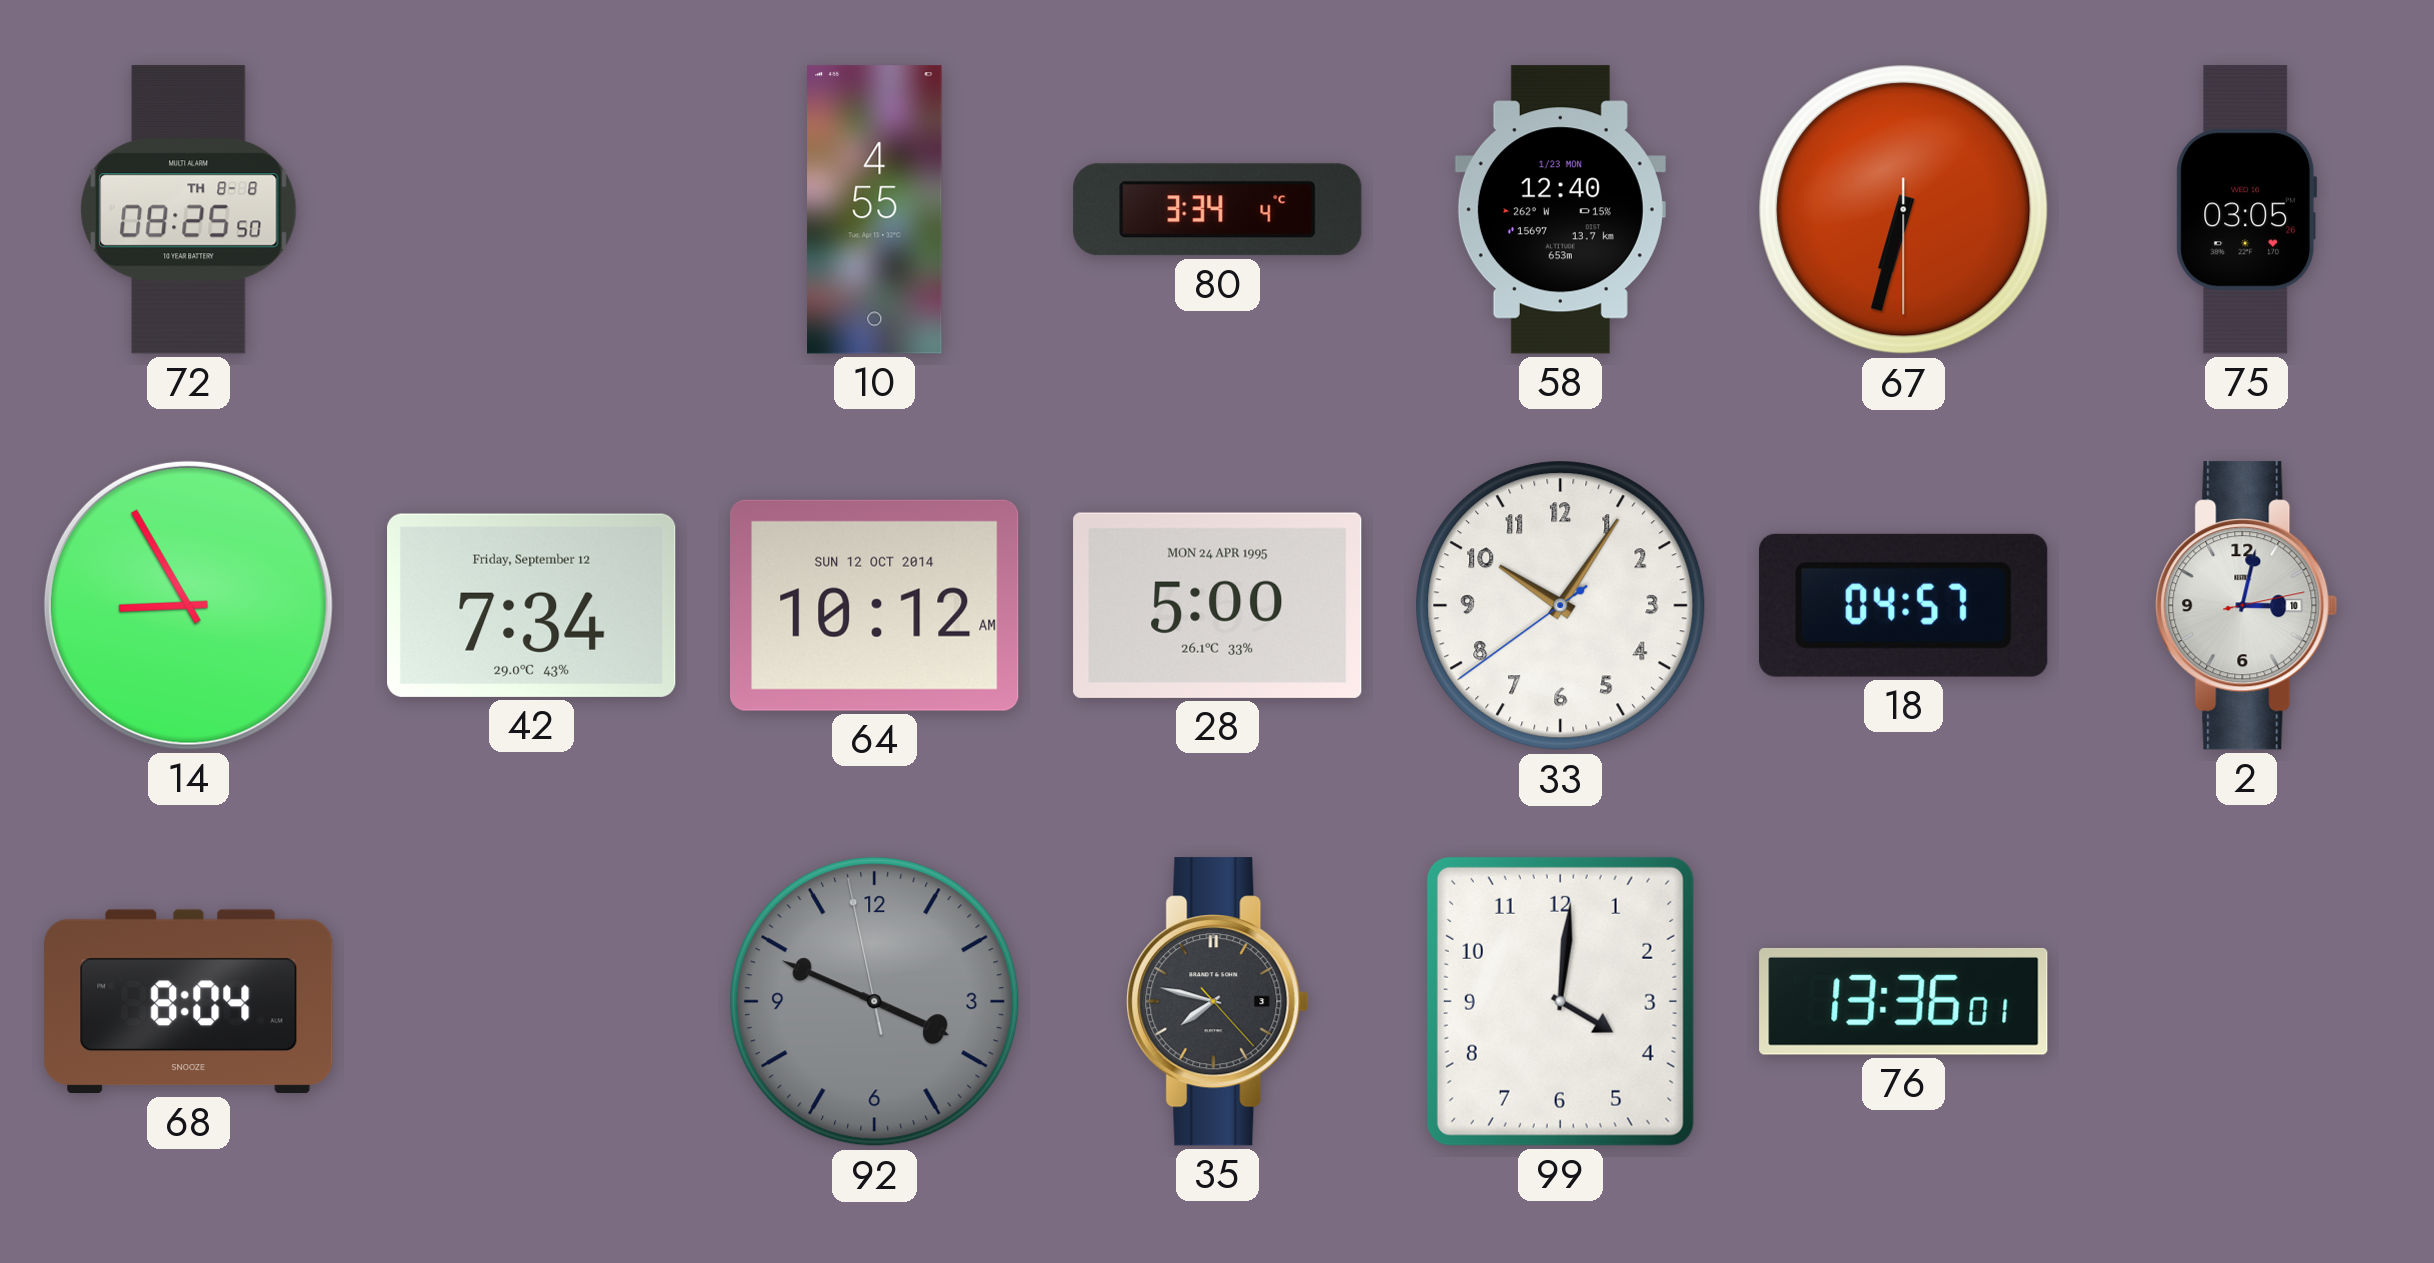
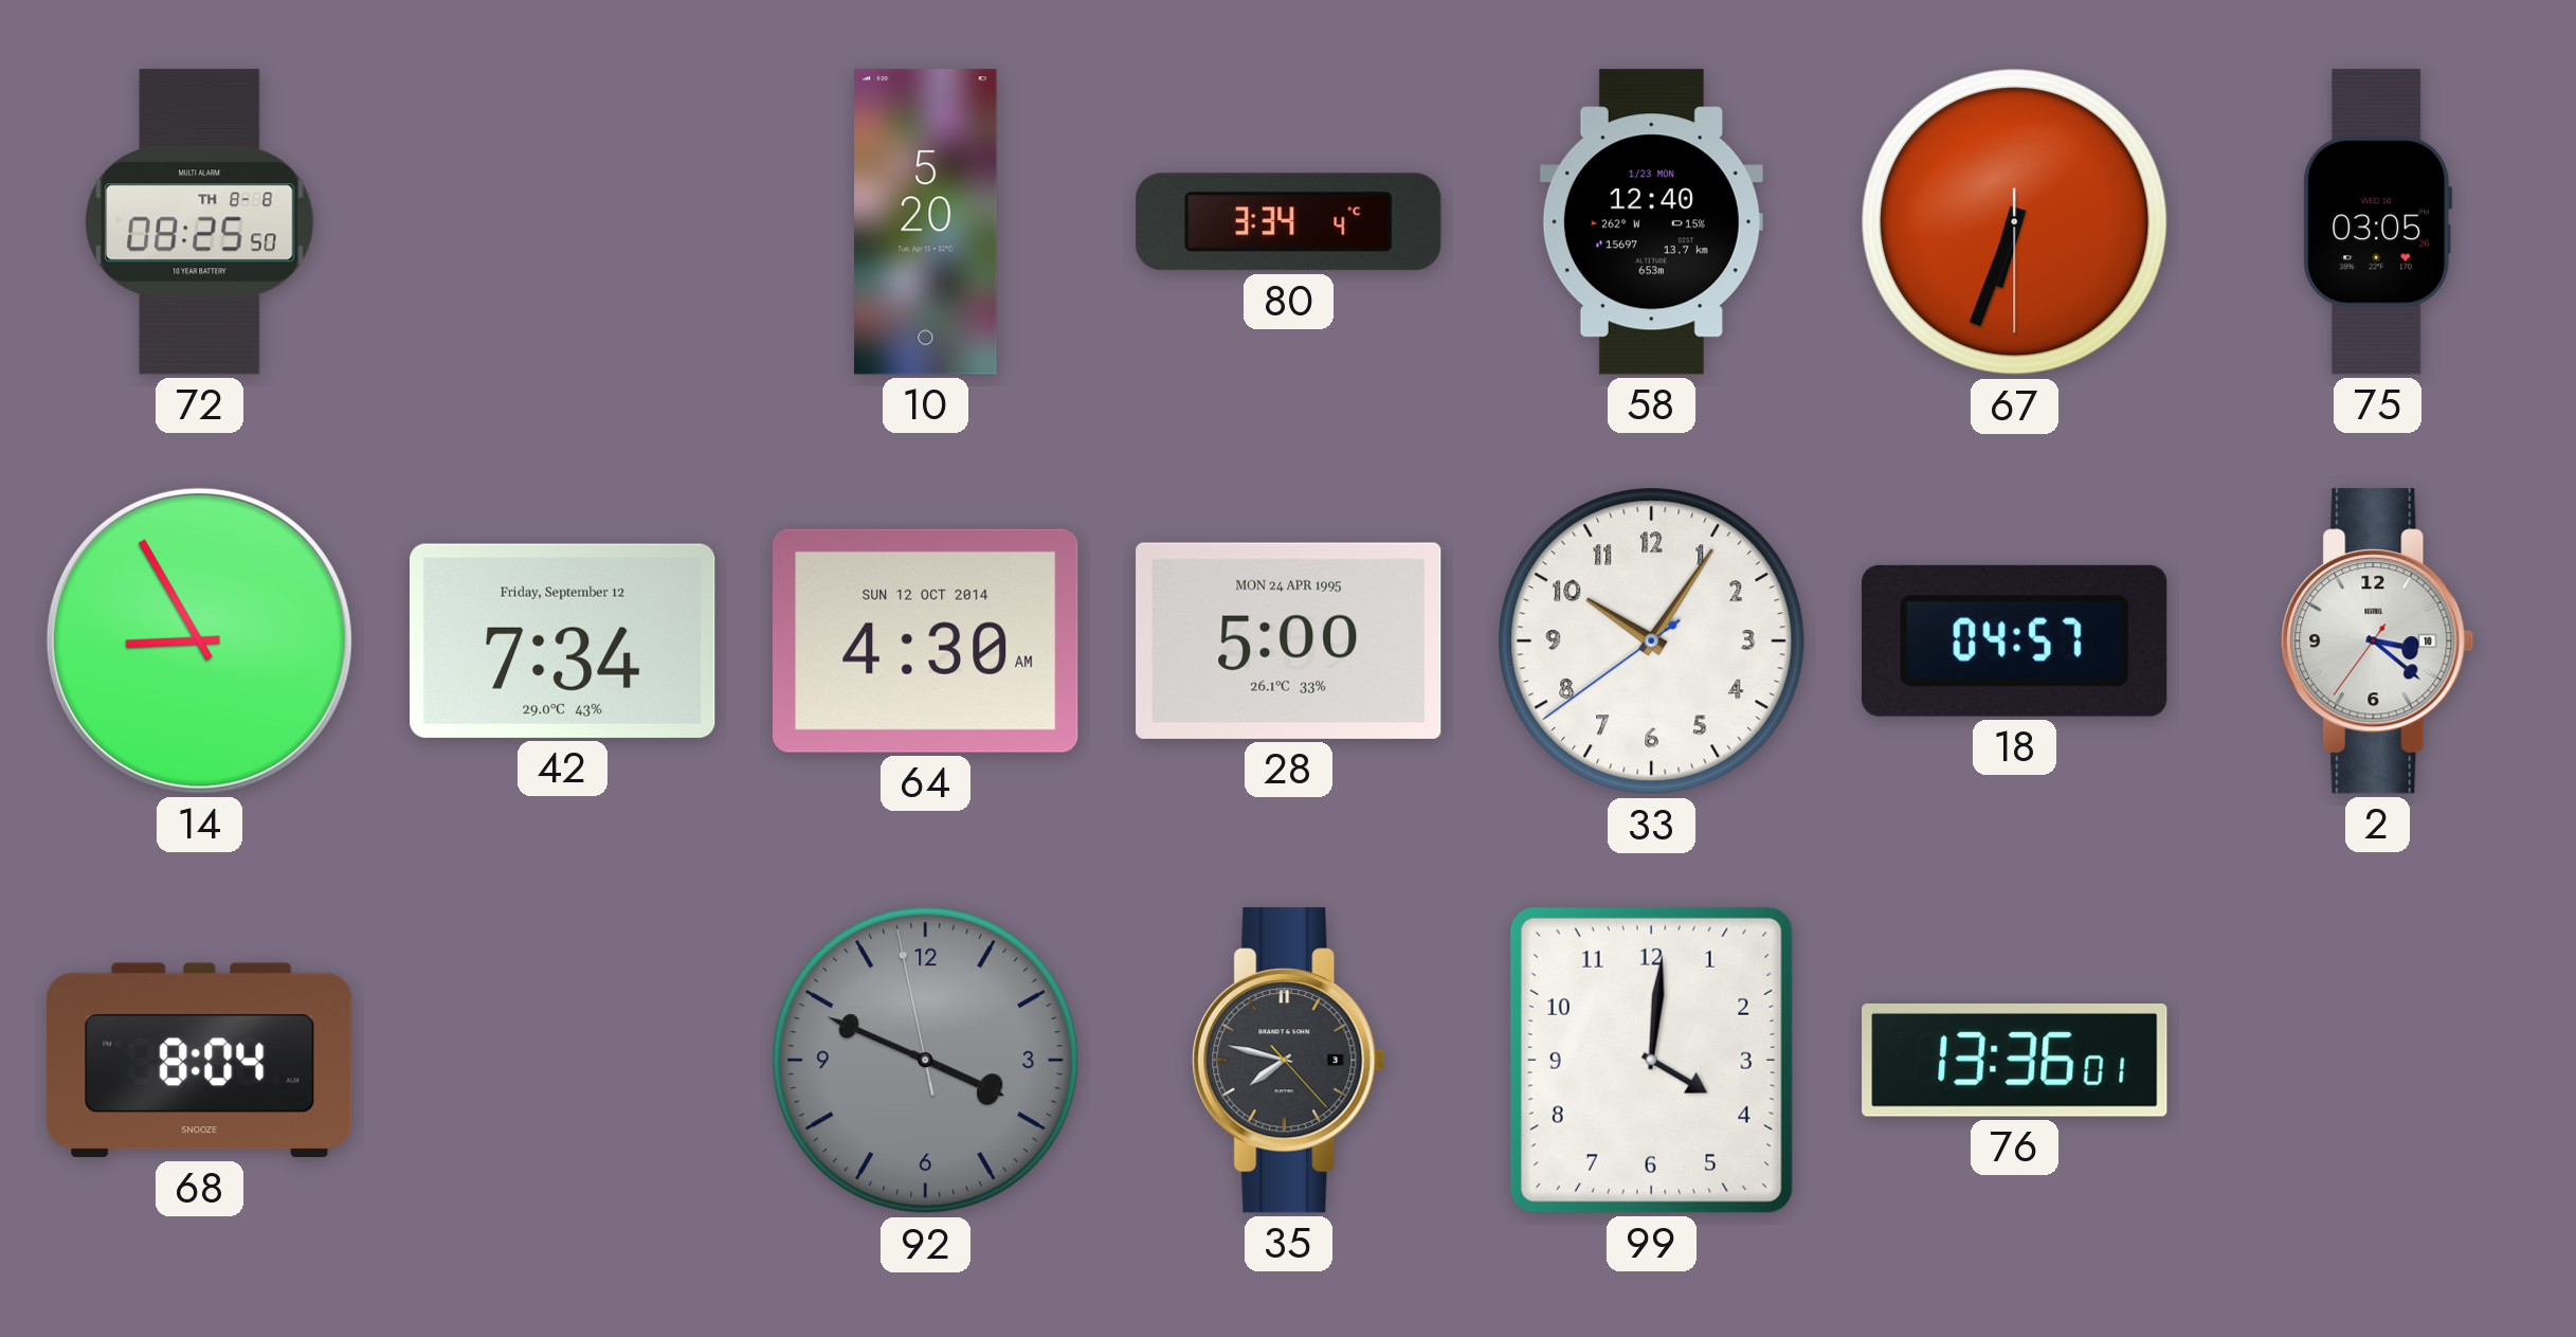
10: 4:55 -> 5:20 (926, 222)
67: 6:32 -> 6:33 (2015, 222)
64: 10:12 -> 4:30 (926, 640)
2: 3:02 -> 3:21 (2378, 642)
